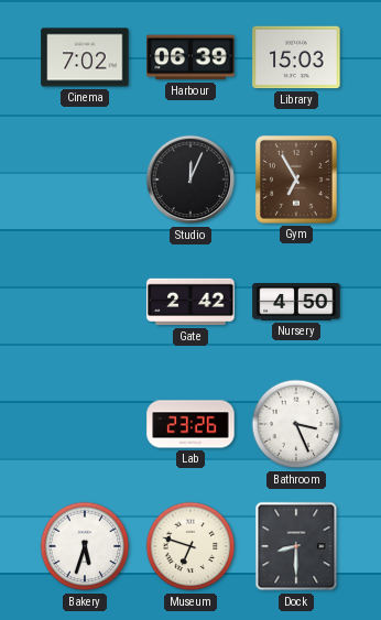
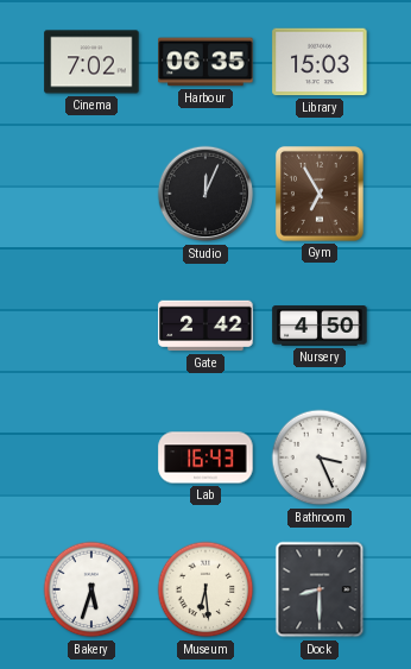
Harbour: 06:39 -> 06:35 (205, 62)
Lab: 23:26 -> 16:43 (205, 457)
Museum: 6:48 -> 6:29 (205, 589)
